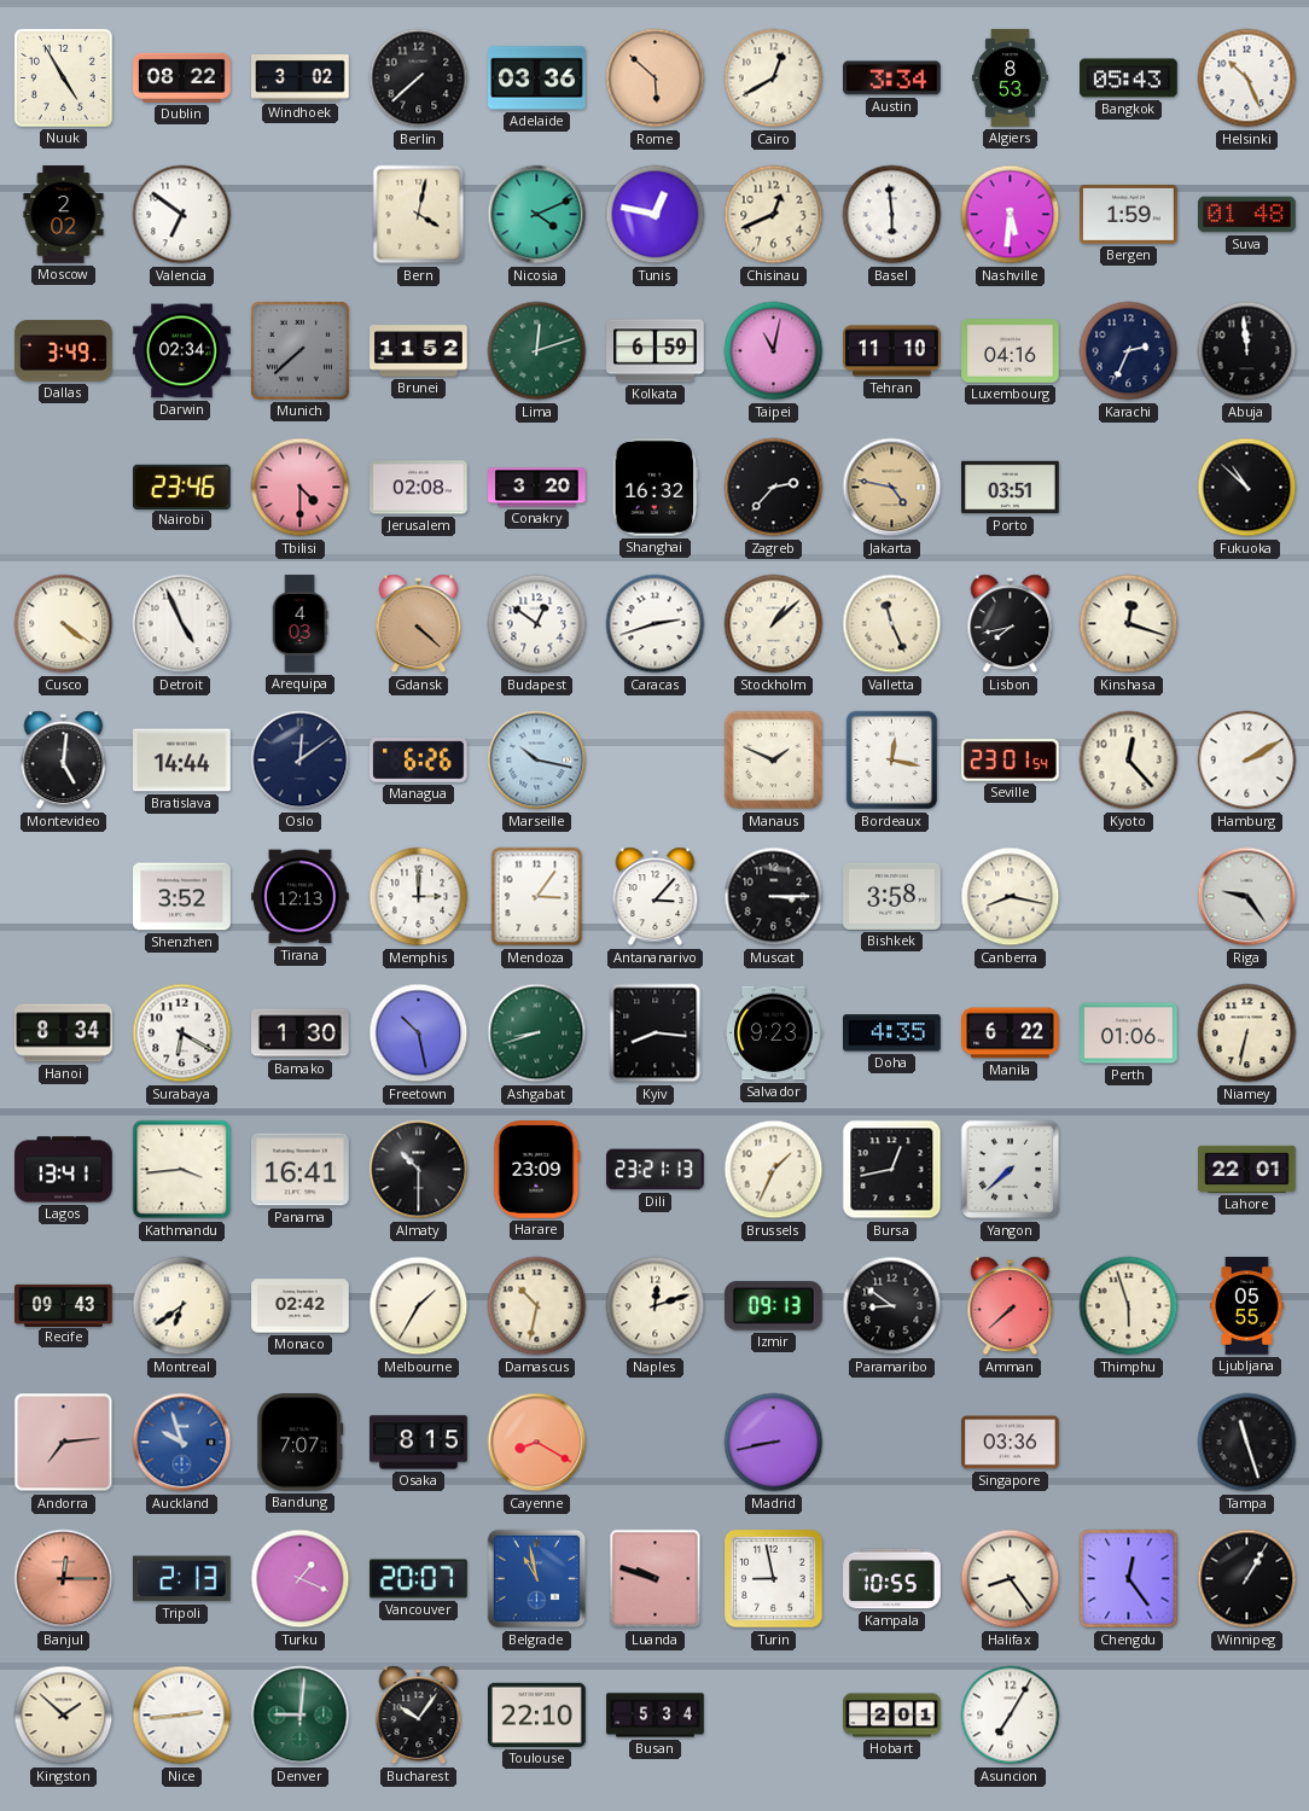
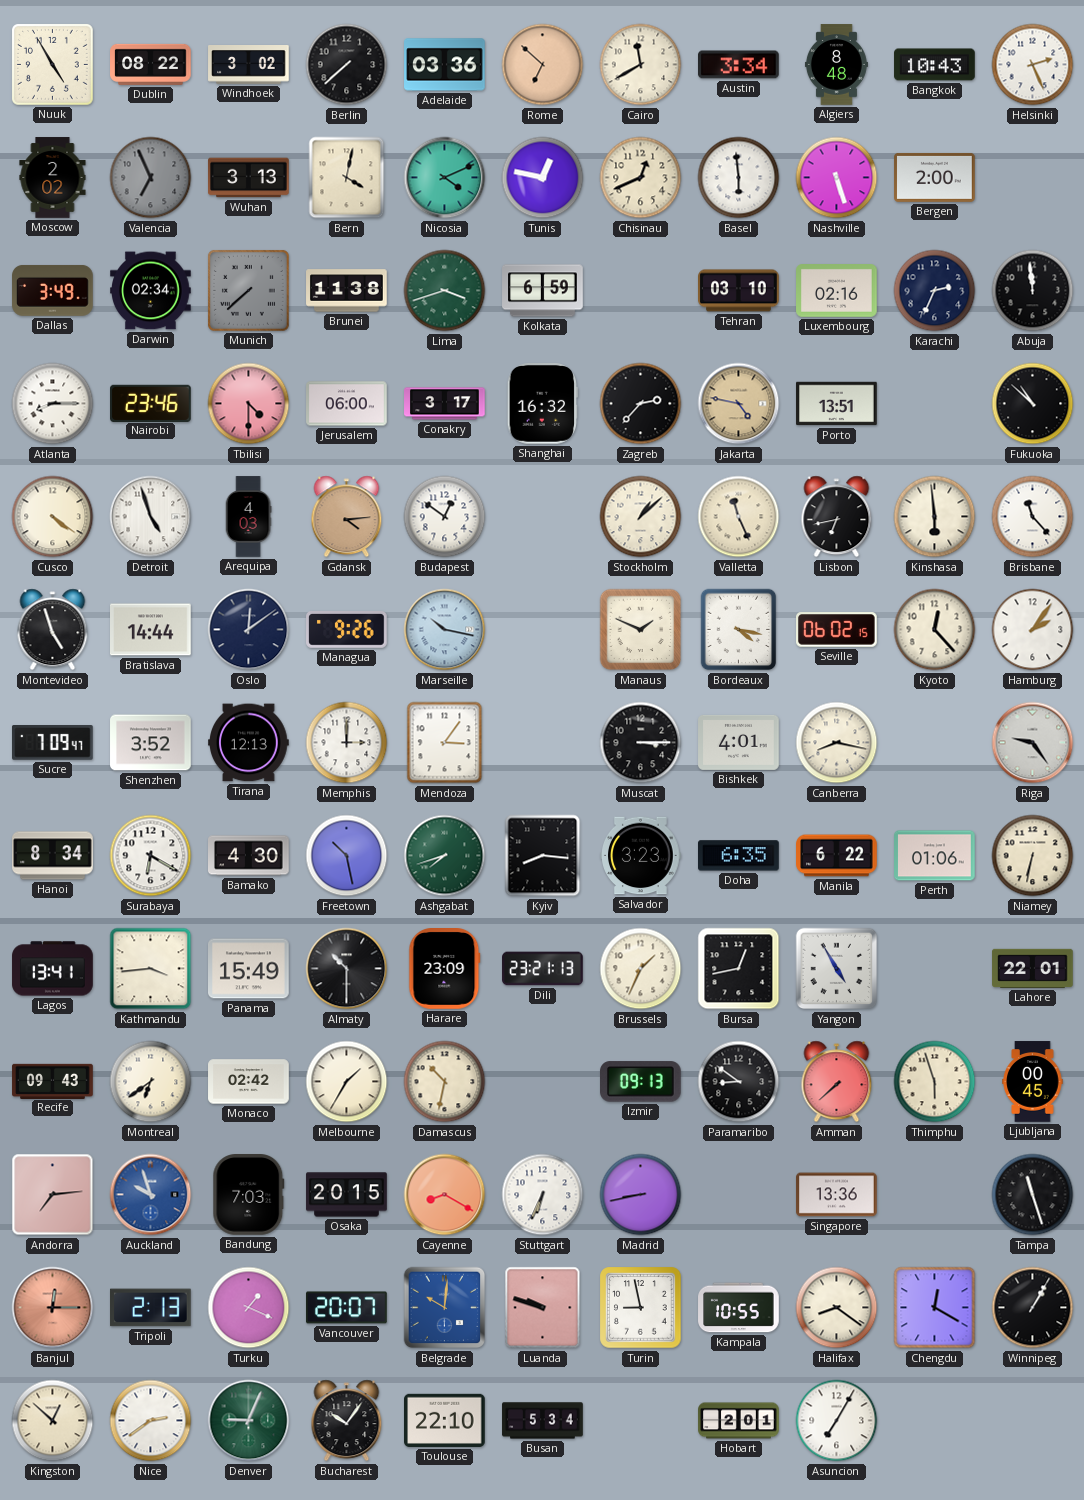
Rome: 5:52 -> 6:52 (543, 65)
Cairo: 12:40 -> 11:40 (641, 65)
Algiers: 8:53 -> 8:48 (836, 65)
Bangkok: 05:43 -> 10:43 (935, 65)
Helsinki: 10:26 -> 2:26 (1033, 65)
Valencia: 6:51 -> 6:56 (151, 178)
Valencia dial: white -> grey (151, 178)
Wuhan: none -> 3:13 (249, 178)
Nashville: 5:31 -> 5:27 (837, 178)
Bergen: 1:59 -> 2:00 (935, 177)
Suva: 01:48 -> none (1247, 215)
Brunei: 11:52 -> 11:38 (347, 291)
Lima: 12:12 -> 3:42 (445, 291)
Taipei: 11:02 -> none (774, 351)
Tehran: 11:10 -> 03:10 (739, 291)
Luxembourg: 04:16 -> 02:16 (837, 291)
Atlanta: none -> 8:15 (53, 404)
Jerusalem: 02:08 -> 06:00 (347, 404)
Conakry: 3:20 -> 3:17 (445, 404)
Porto: 03:51 -> 13:51 (837, 404)
Detroit: 4:56 -> 4:57 (151, 517)
Gdansk: 4:22 -> 4:14 (347, 517)
Caracas: 2:42 -> none (656, 624)
Lisbon: 7:43 -> 6:43 (837, 517)
Kinshasa: 12:18 -> 5:59 (935, 517)
Brisbane: none -> 11:23 (1033, 517)
Montevideo: 5:01 -> 4:57 (53, 630)
Managua: 6:26 -> 9:26 (347, 630)
Bordeaux: 12:17 -> 4:17 (739, 630)
Seville: 23:01 -> 06:02 (837, 630)
Hamburg: 2:10 -> 2:06 (1033, 630)
Sucre: none -> 7:09 (53, 743)
Antananarivo: 3:07 -> none (656, 897)
Bishkek: 3:58 -> 4:01 (739, 742)
Bamako: 1:30 -> 4:30 (249, 856)
Ashgabat: 8:42 -> 7:42 (445, 856)
Salvador: 9:23 -> 3:23 (641, 856)
Doha: 4:35 -> 6:35 (739, 856)
Panama: 16:41 -> 15:49 (249, 969)
Yangon: 7:38 -> 4:55 (837, 969)
Naples: 12:12 -> none (656, 1306)
Ljubljana: 05:55 -> 00:45 (1033, 1082)
Bandung: 7:07 -> 7:03 (249, 1195)
Osaka: 8:15 -> 20:15 (347, 1195)
Stuttgart: none -> 6:34 (543, 1195)
Singapore: 03:36 -> 13:36 (837, 1195)
Belgrade: 10:58 -> 10:01 (445, 1308)
Halifax: 8:24 -> 8:21 (837, 1308)
Chengdu: 12:24 -> 12:20 (935, 1308)
Kingston: 1:52 -> 12:52 (53, 1421)
Nice: 2:44 -> 2:39 (151, 1421)
Denver: 9:01 -> 9:04 (249, 1421)
